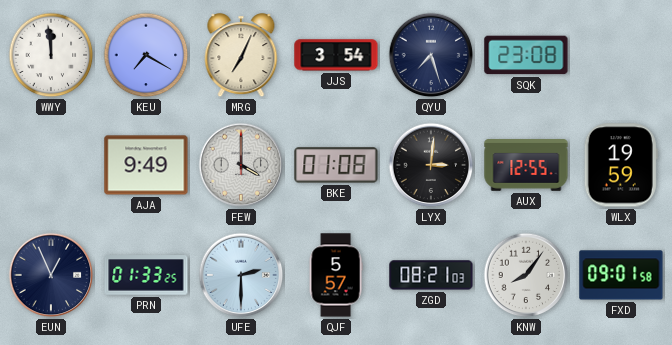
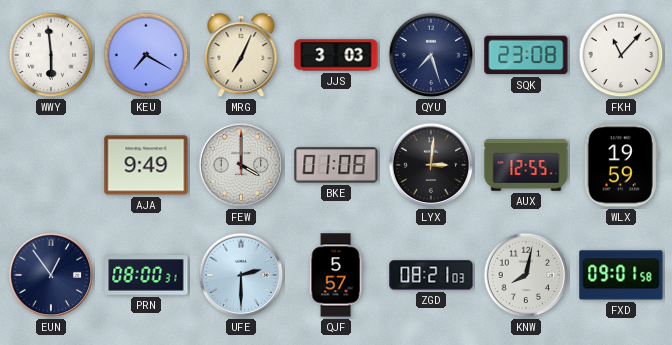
WWY: 11:59 -> 5:59 (51, 55)
JJS: 3:54 -> 3:03 (336, 55)
FKH: none -> 11:07 (621, 55)
EUN: 12:56 -> 12:54 (51, 275)
PRN: 01:33 -> 08:00 (146, 275)
KNW: 8:06 -> 8:02 (526, 275)
